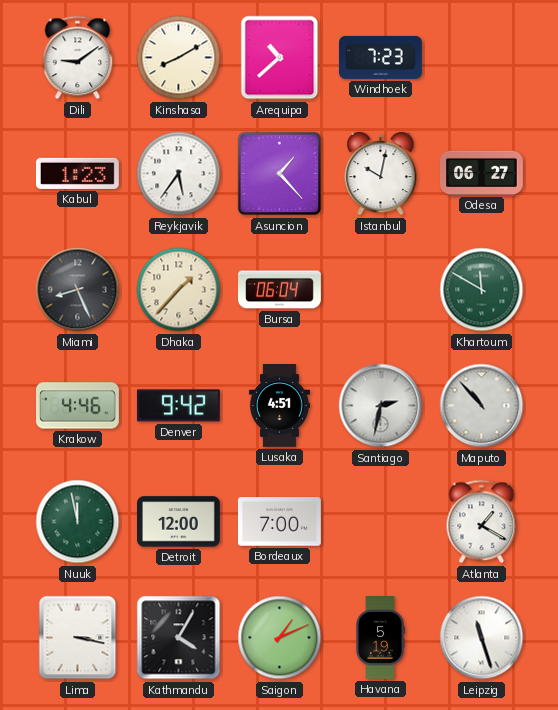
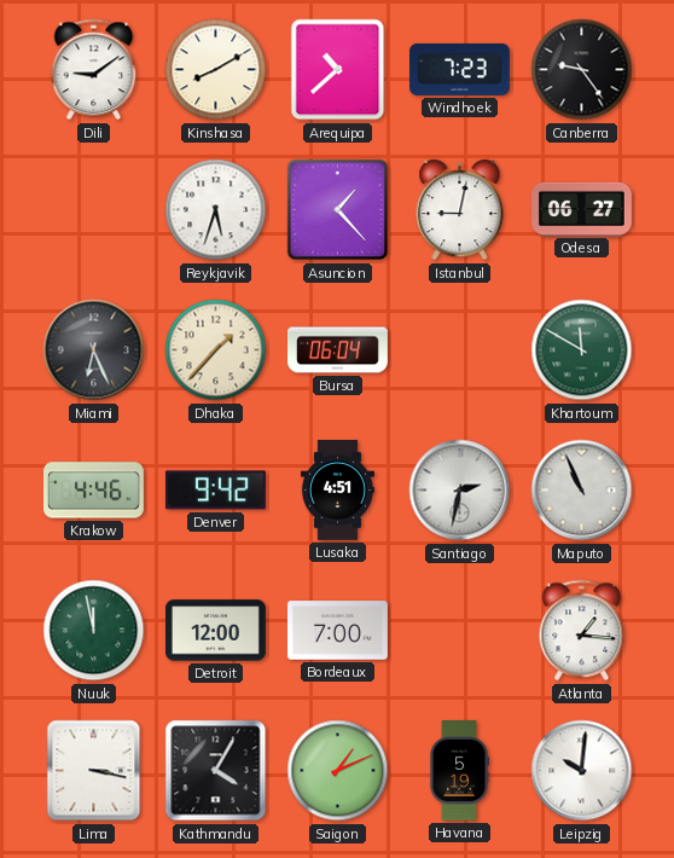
Canberra: none -> 9:24 (582, 70)
Kabul: 1:23 -> none (77, 173)
Reykjavik: 5:36 -> 5:33 (216, 210)
Istanbul: 10:02 -> 9:02 (460, 210)
Miami: 8:26 -> 6:26 (94, 350)
Maputo: 10:53 -> 10:56 (582, 491)
Atlanta: 1:20 -> 1:16 (582, 631)
Leipzig: 11:27 -> 10:01 (582, 771)
